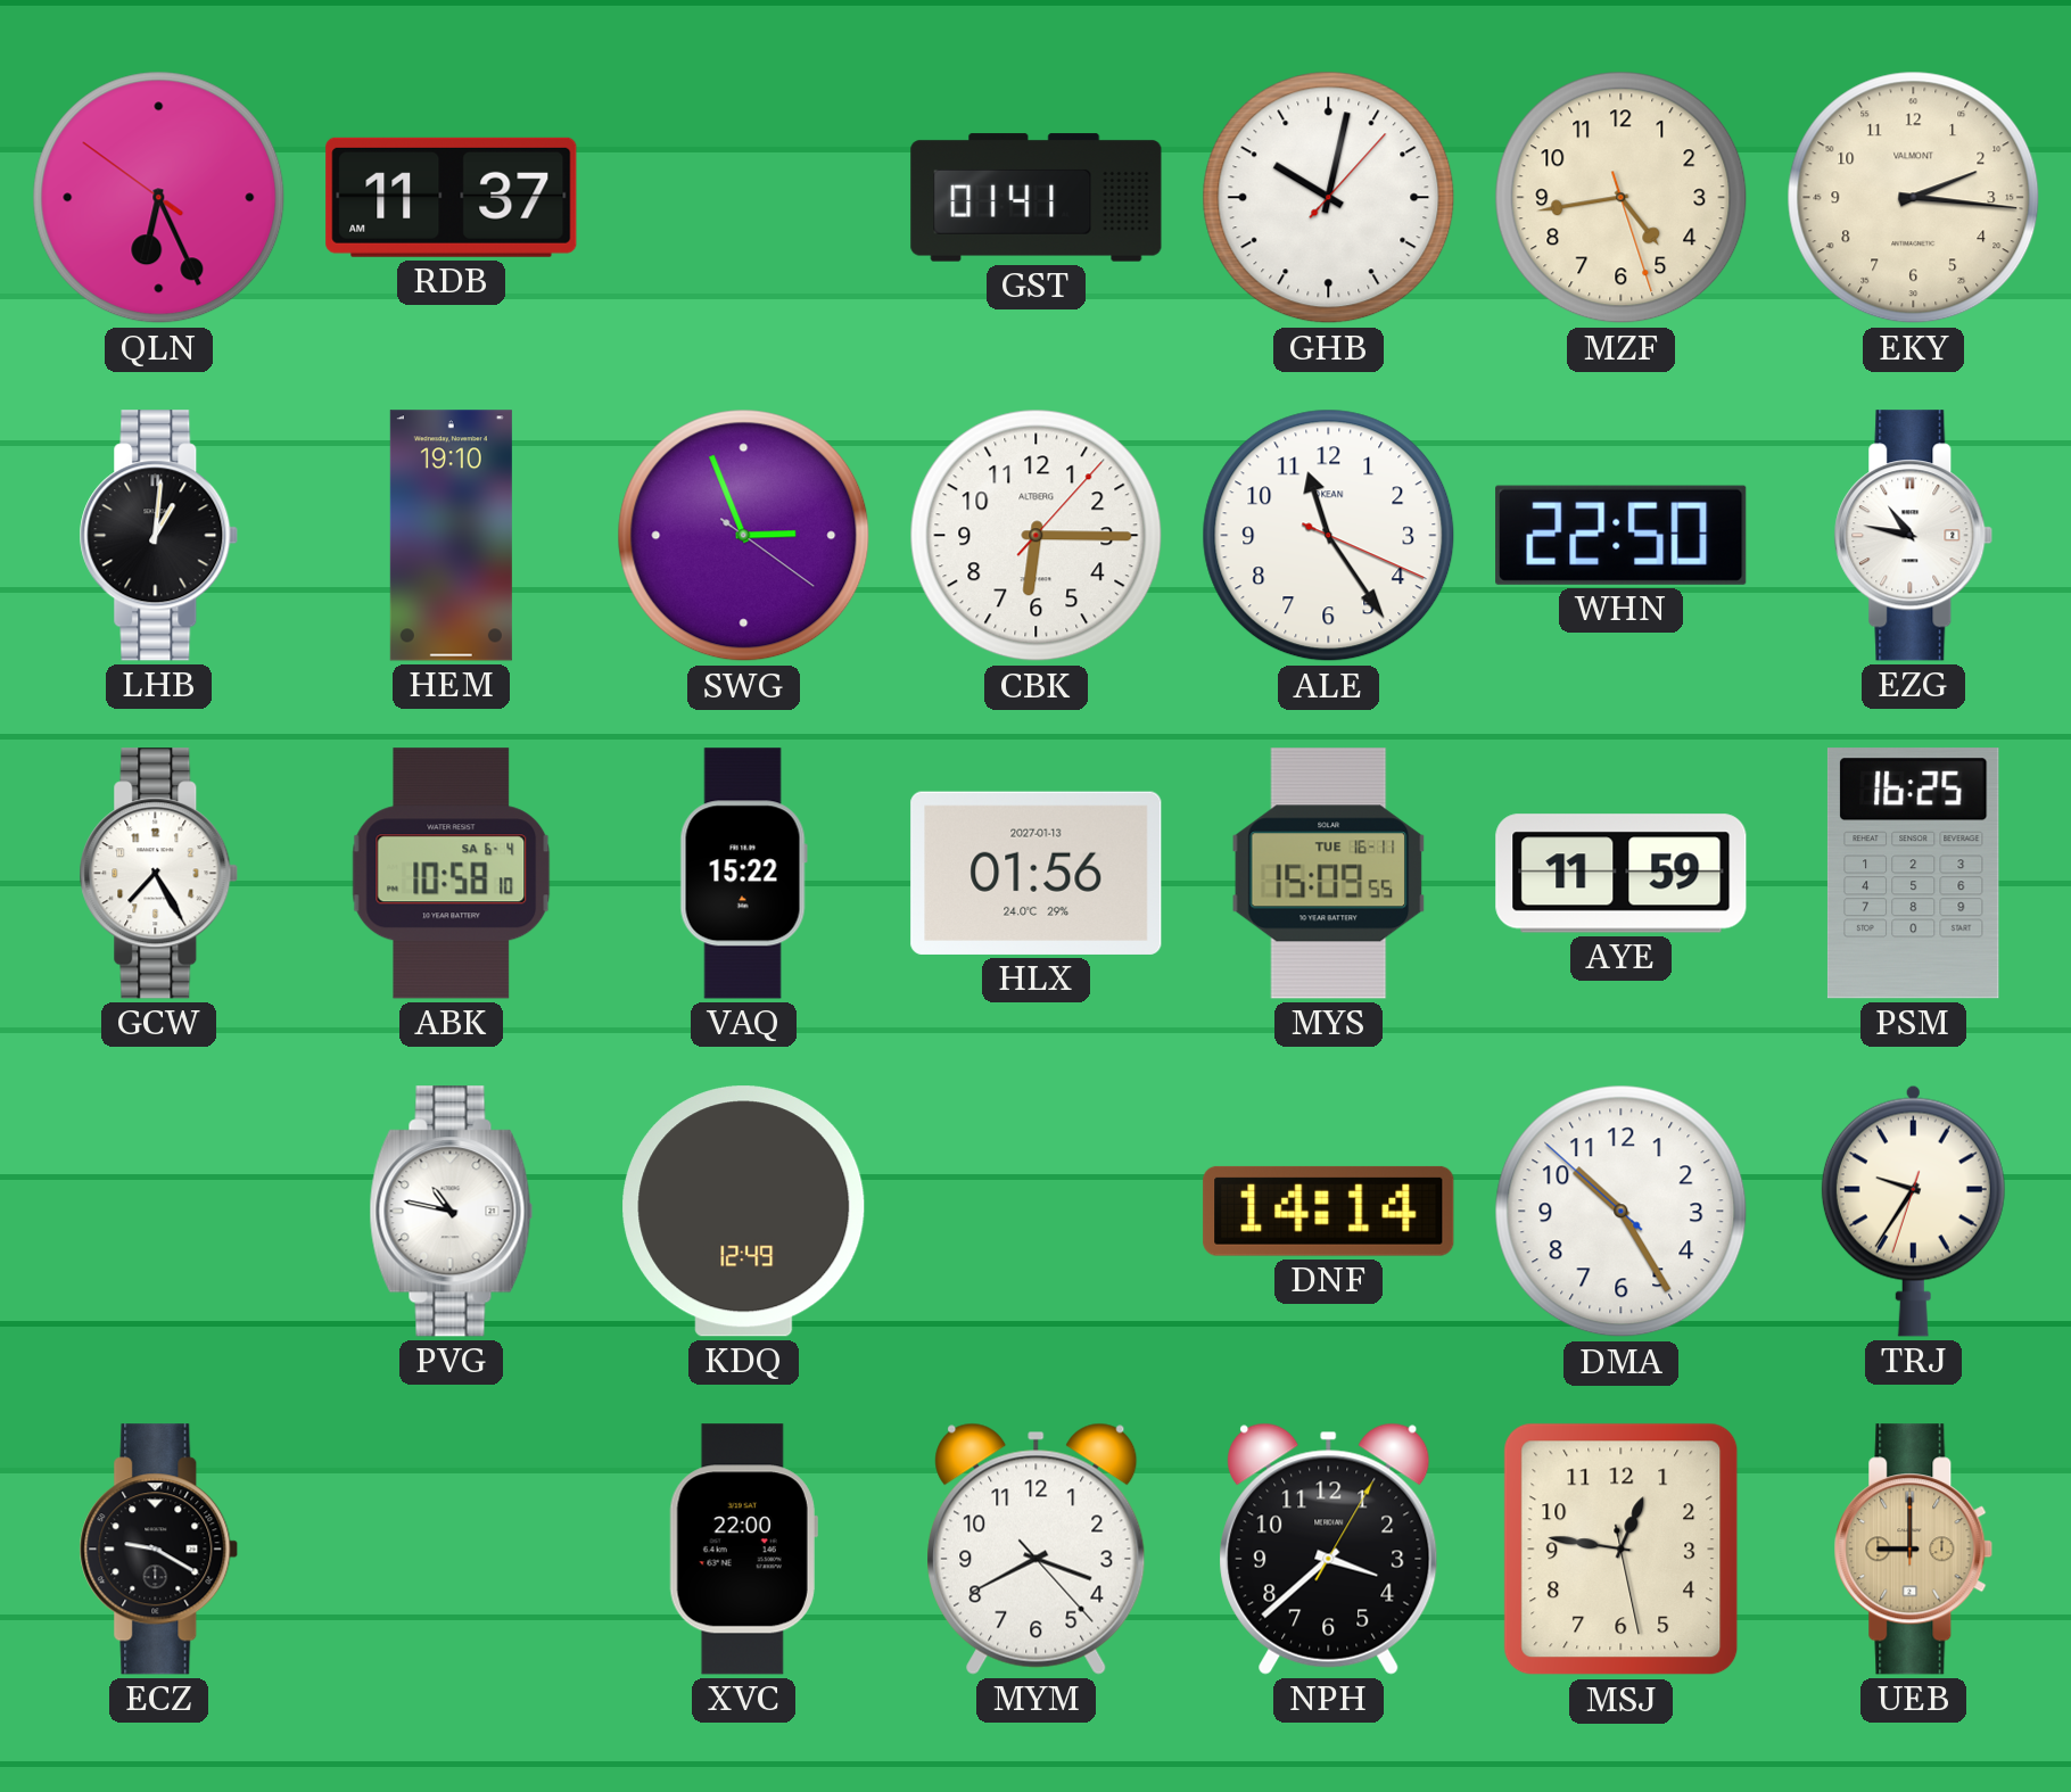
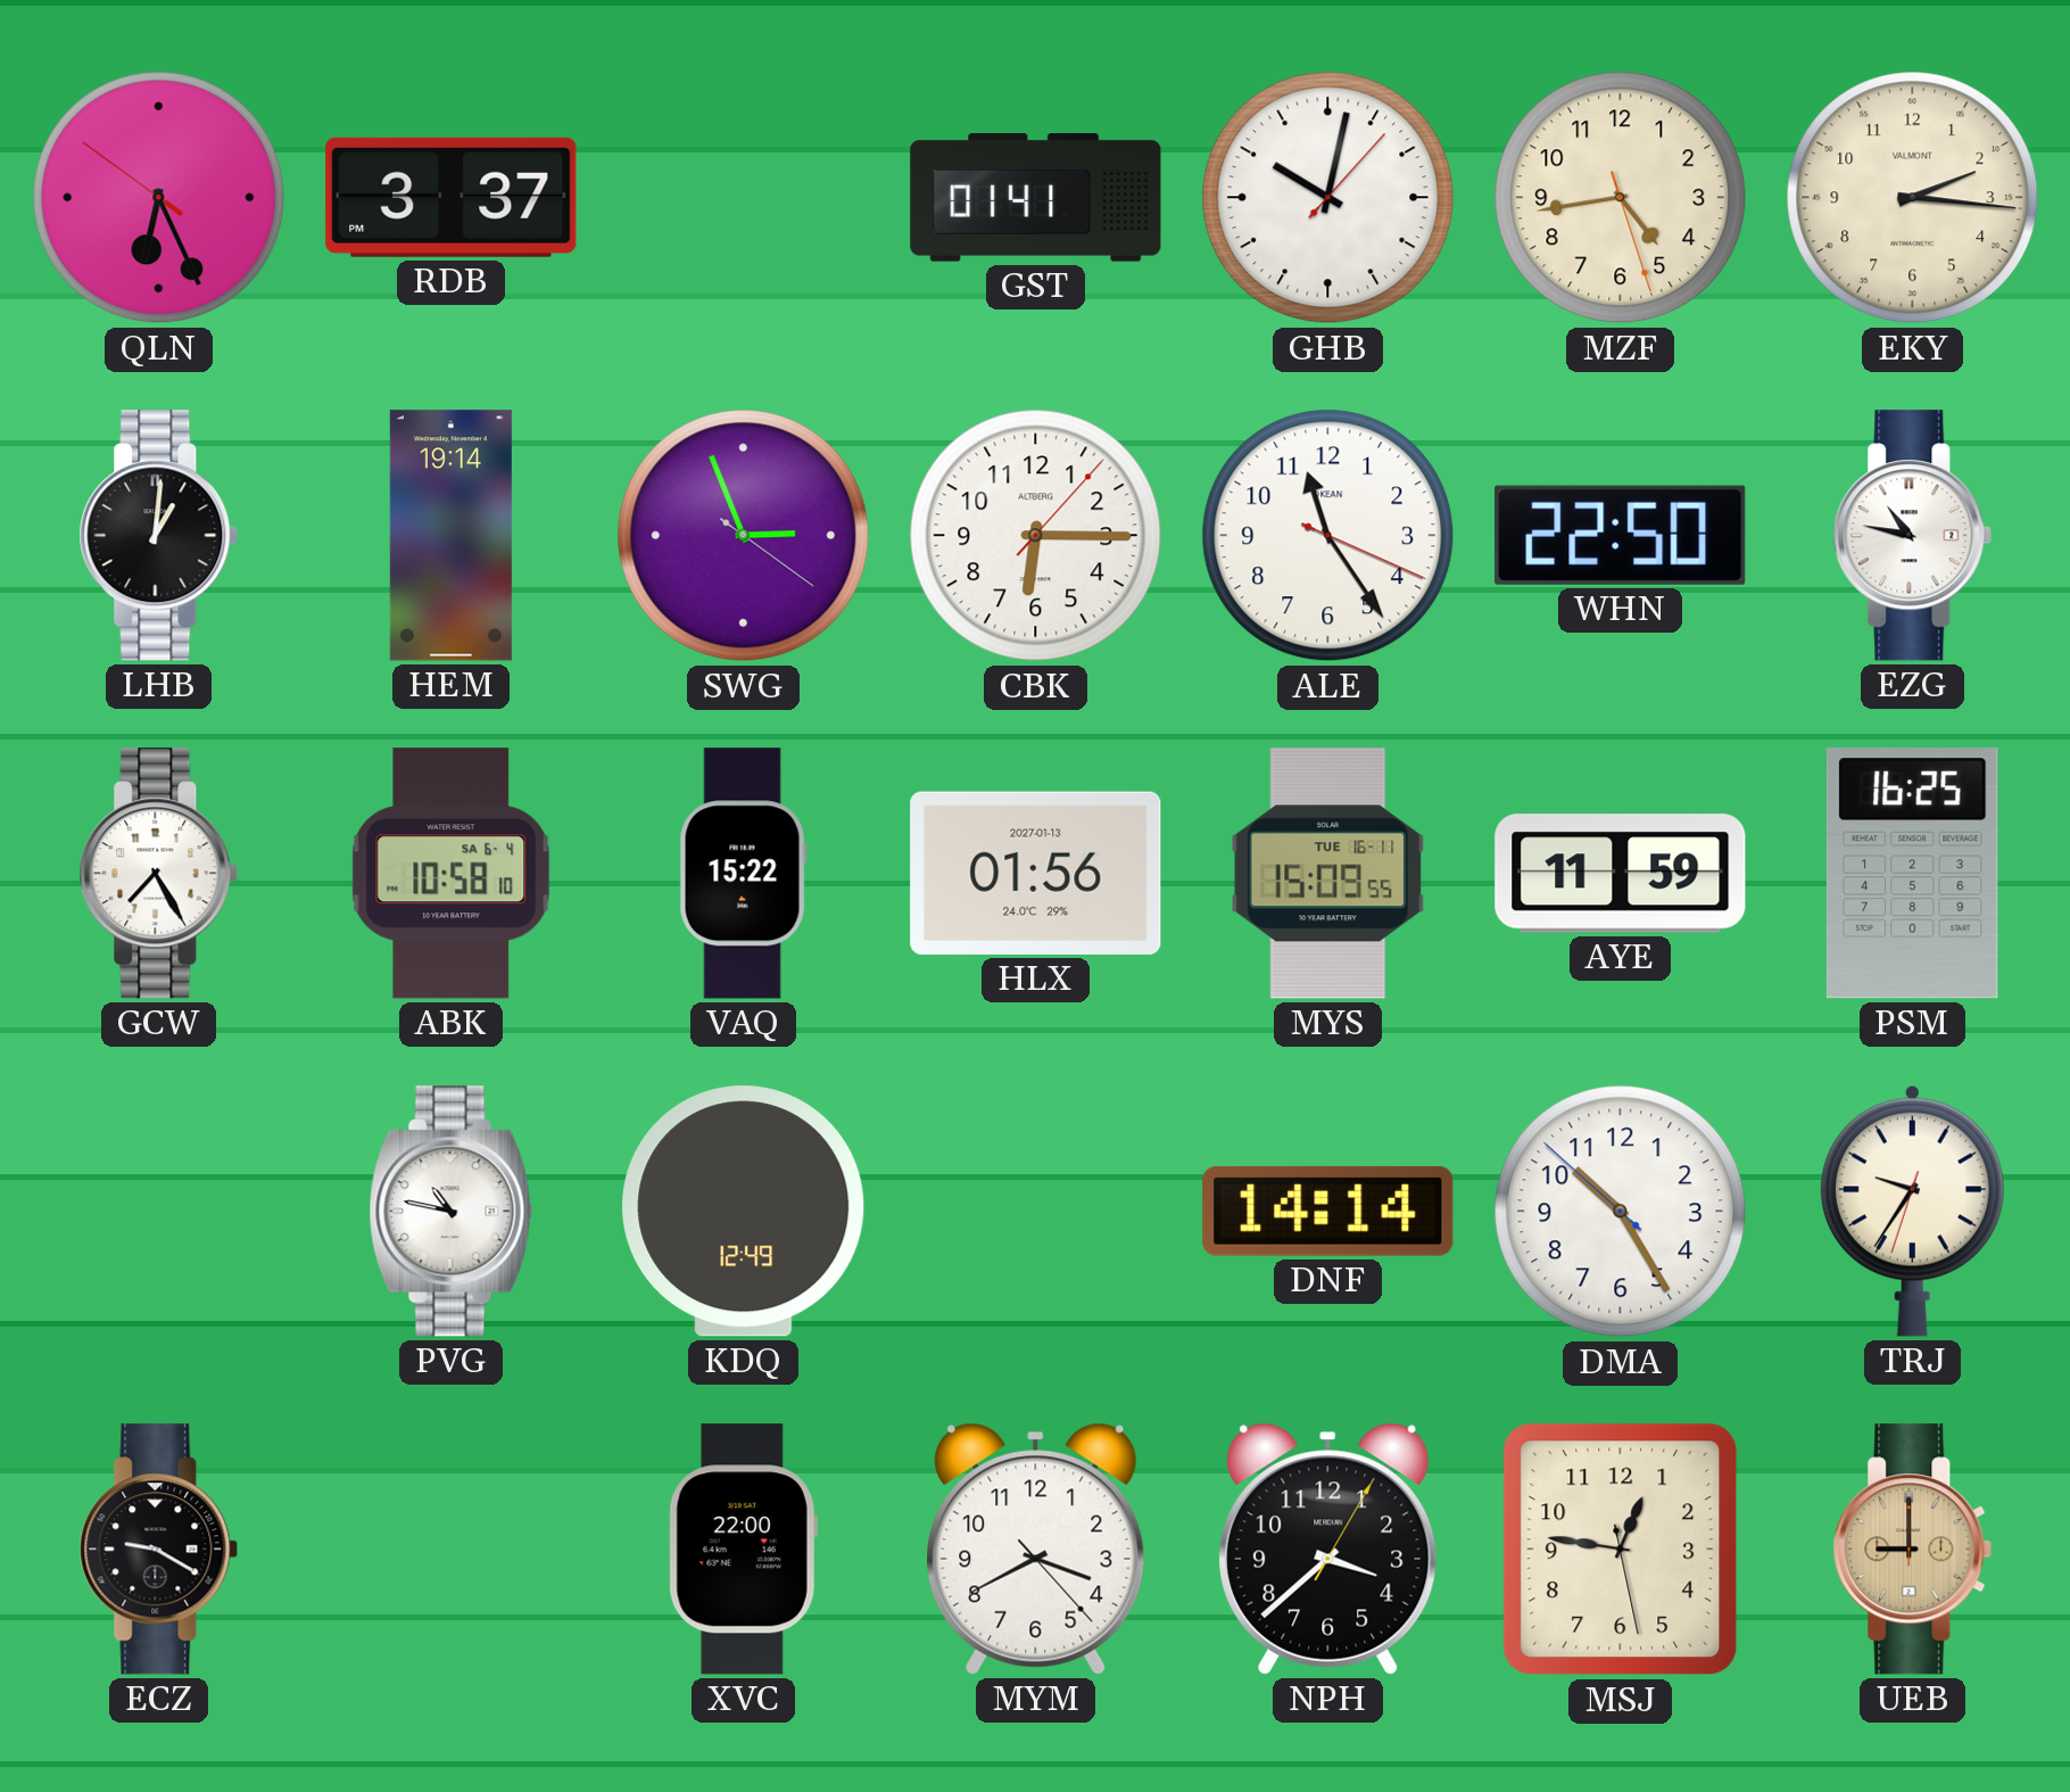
RDB: 11:37 -> 3:37 (452, 197)
HEM: 19:10 -> 19:14 (450, 536)
